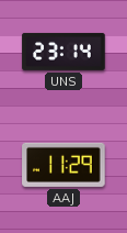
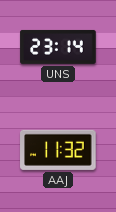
AAJ: 11:29 -> 11:32 (58, 150)
